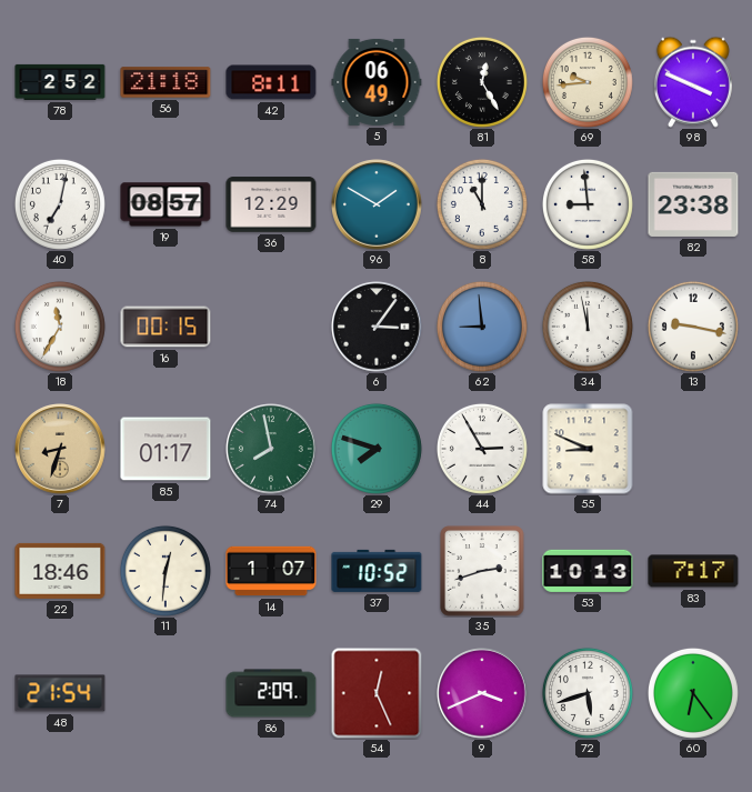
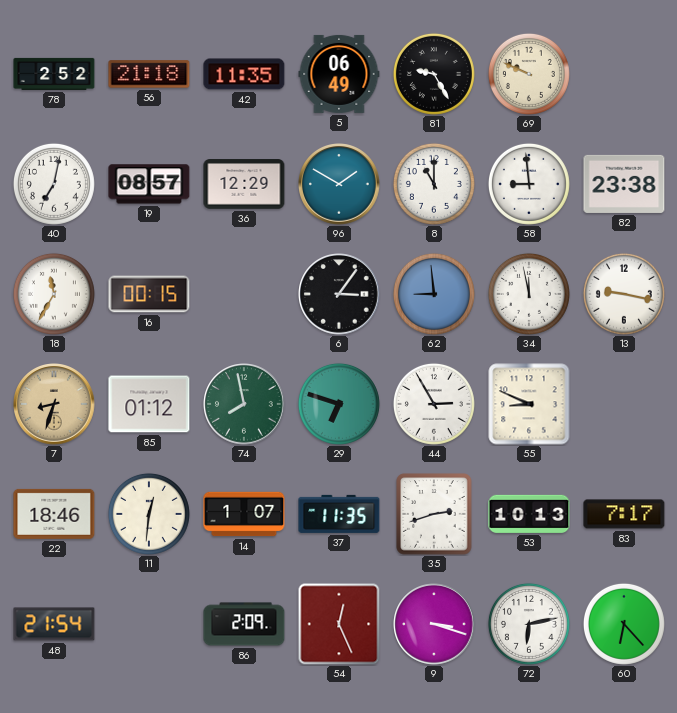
42: 8:11 -> 11:35 (244, 74)
81: 12:25 -> 9:25 (434, 74)
69: 9:44 -> 9:49 (529, 74)
98: 3:49 -> none (693, 82)
85: 01:17 -> 01:12 (149, 404)
29: 7:48 -> 6:48 (339, 404)
37: 10:52 -> 11:35 (339, 514)
9: 3:41 -> 3:18 (434, 624)
72: 5:42 -> 6:13 (529, 624)
60: 6:24 -> 6:23 (624, 624)
